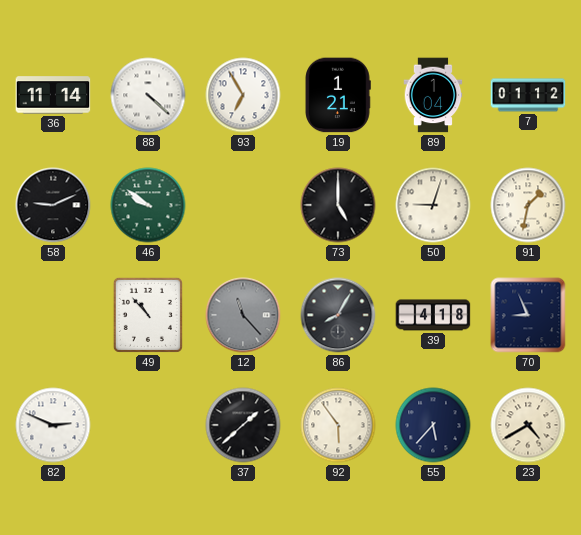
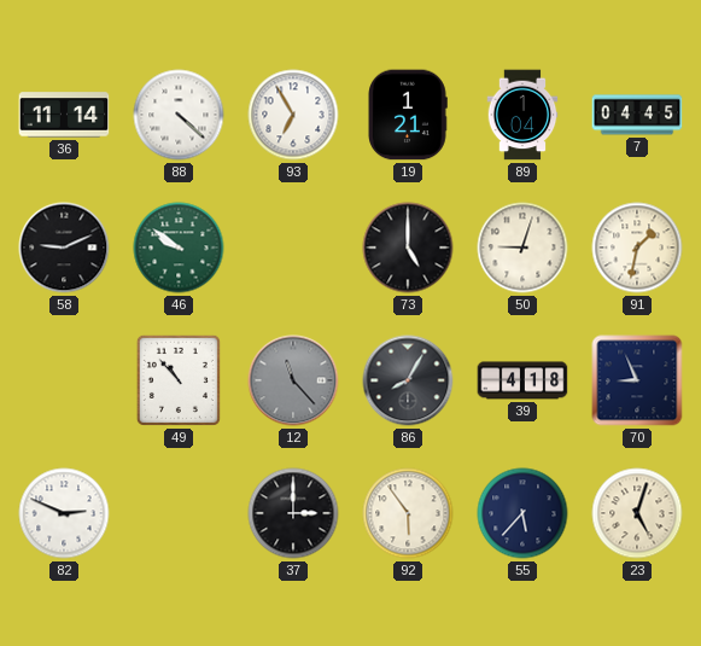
7: 01:12 -> 04:45 (637, 115)
37: 1:38 -> 3:00 (293, 513)
23: 4:40 -> 5:03 (637, 513)
